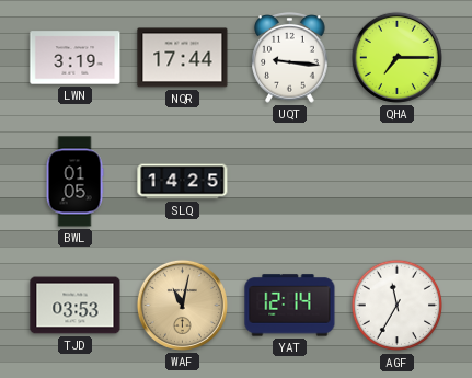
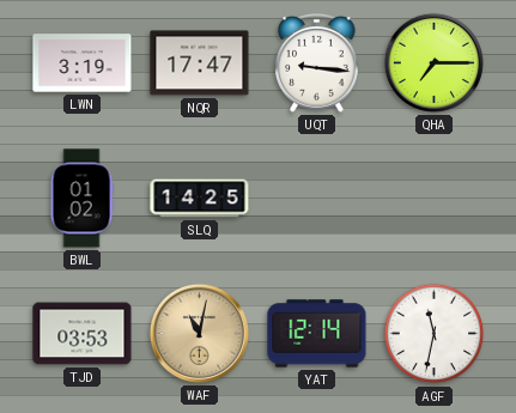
NQR: 17:44 -> 17:47 (200, 63)
BWL: 01:05 -> 01:02 (81, 199)
AGF: 11:35 -> 11:32 (435, 334)
